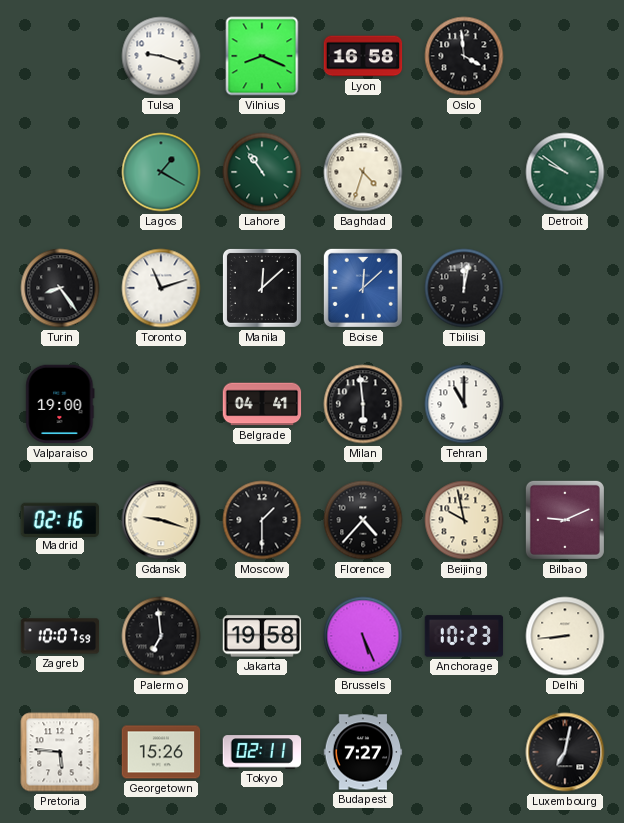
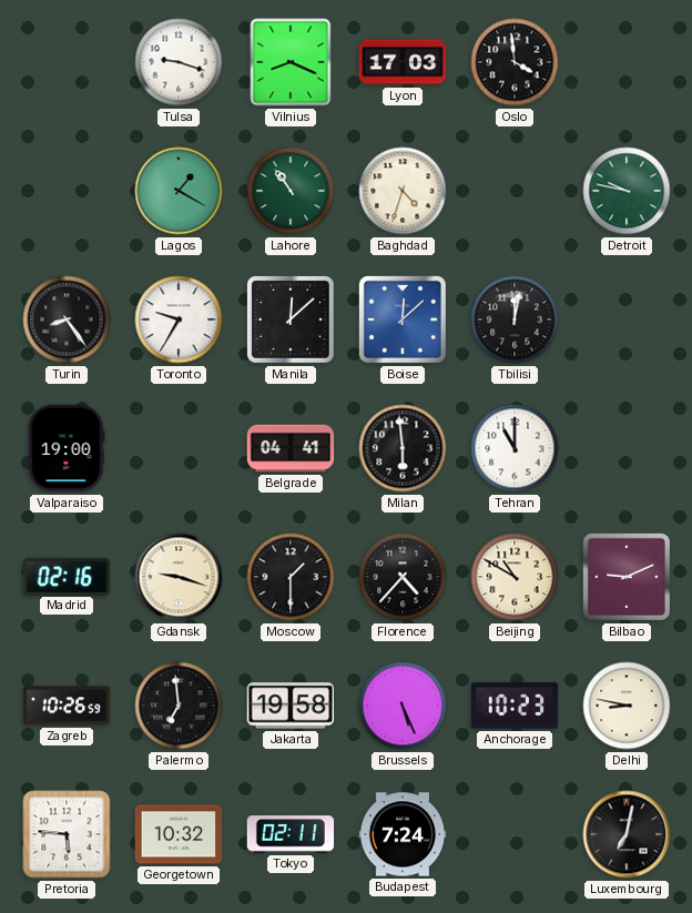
Lyon: 16:58 -> 17:03 (403, 62)
Detroit: 9:51 -> 9:47 (627, 191)
Toronto: 11:12 -> 9:35 (179, 319)
Beijing: 9:58 -> 10:50 (515, 577)
Zagreb: 10:07 -> 10:26 (67, 706)
Delhi: 8:44 -> 8:47 (627, 706)
Georgetown: 15:26 -> 10:32 (179, 834)
Budapest: 7:27 -> 7:24 (403, 834)
